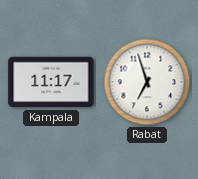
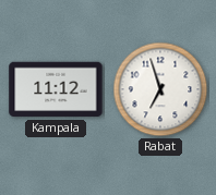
Kampala: 11:17 -> 11:12 (56, 89)
